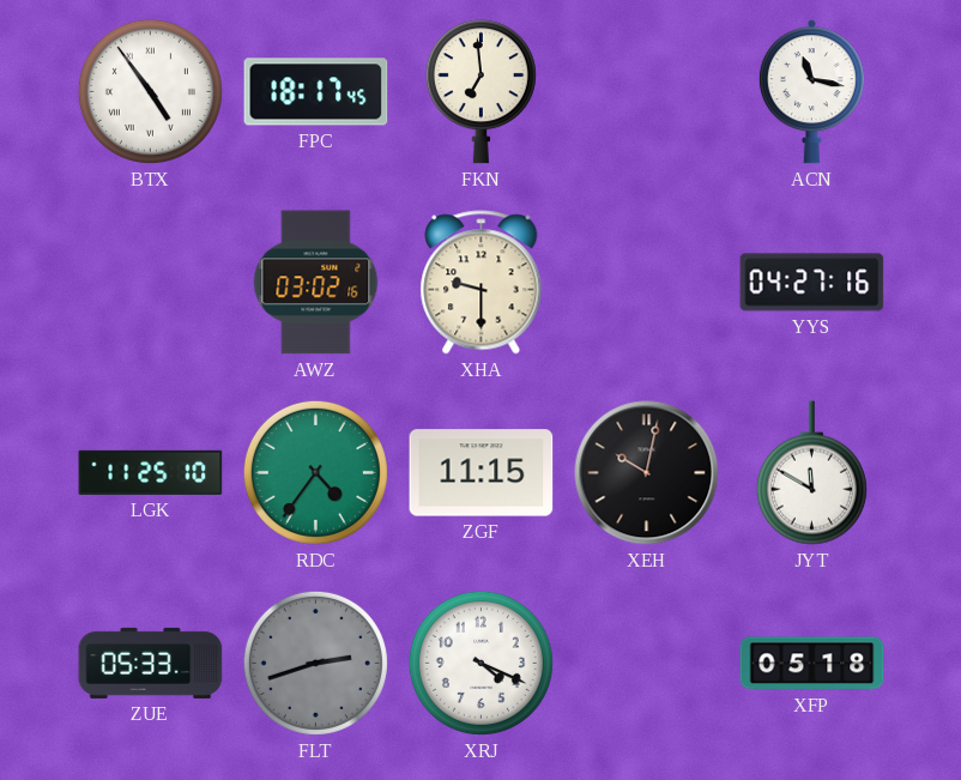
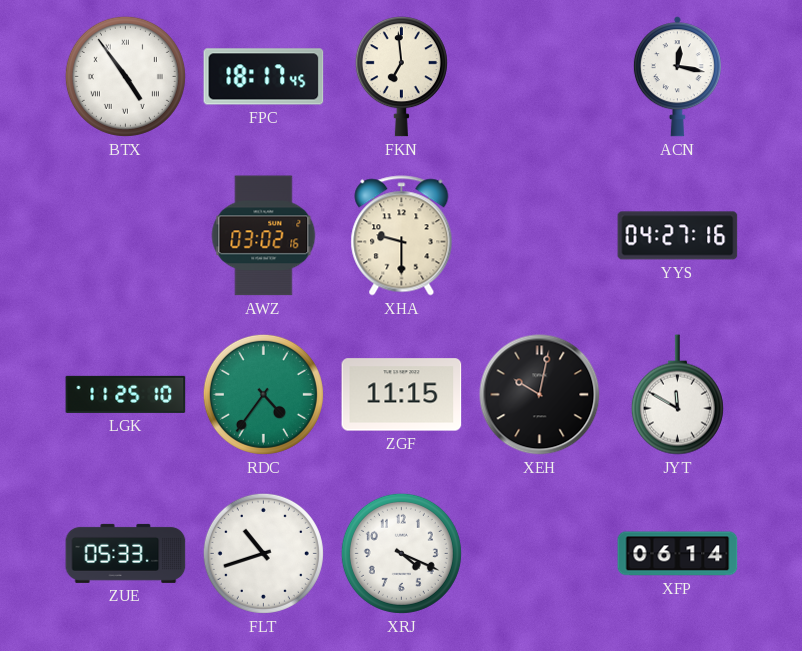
ACN: 11:17 -> 12:17 (677, 77)
FLT: 2:42 -> 10:42 (263, 553)
FLT dial: grey -> white (263, 553)
XFP: 05:18 -> 06:14 (678, 554)
